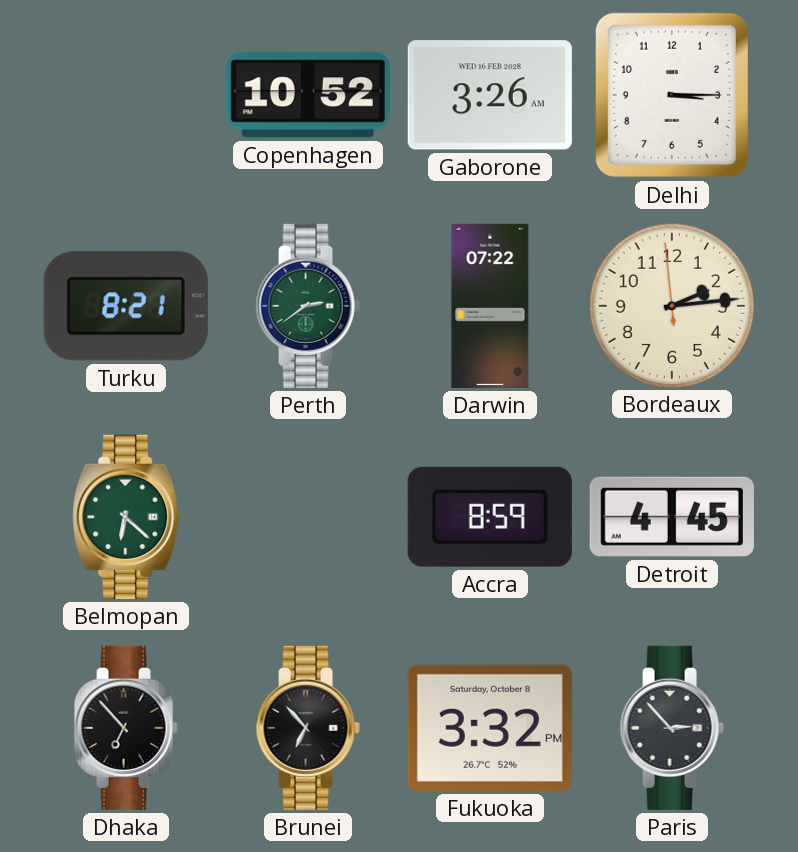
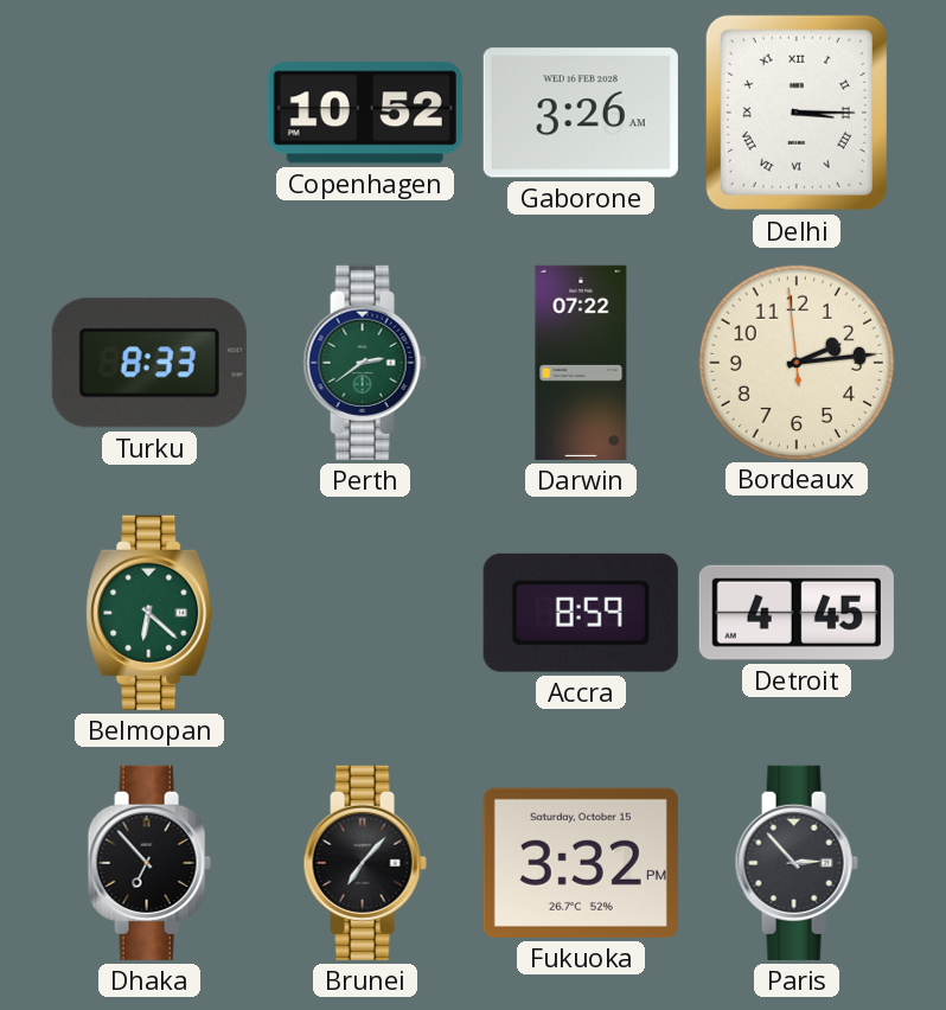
Delhi numerals: Arabic -> Roman (797, 113)
Turku: 8:21 -> 8:33 (149, 363)
Brunei: 6:53 -> 7:07 (365, 863)
Fukuoka date: Saturday, October 8 -> Saturday, October 15 (581, 863)
